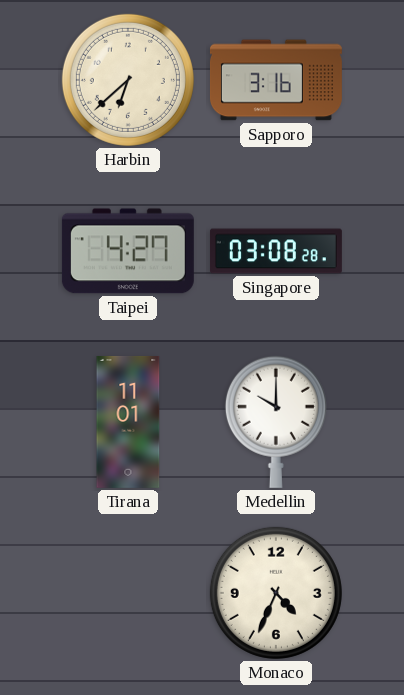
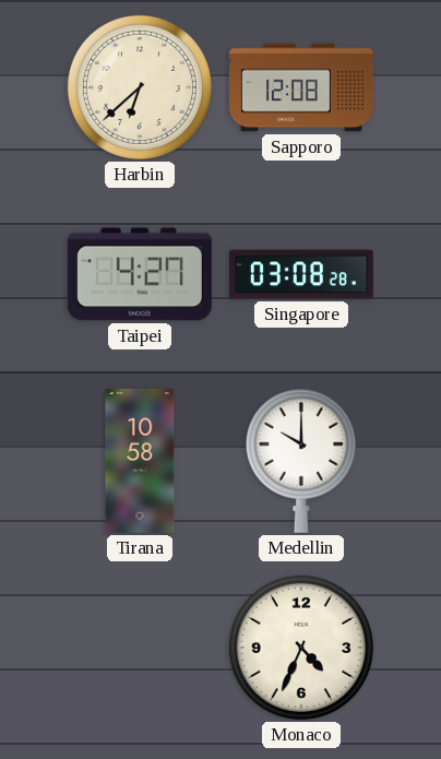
Sapporo: 3:16 -> 12:08 (301, 87)
Tirana: 11:01 -> 10:58 (140, 461)
